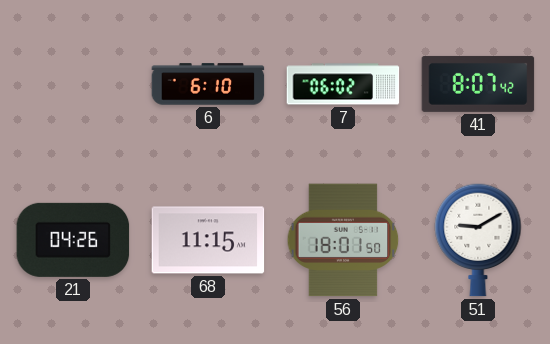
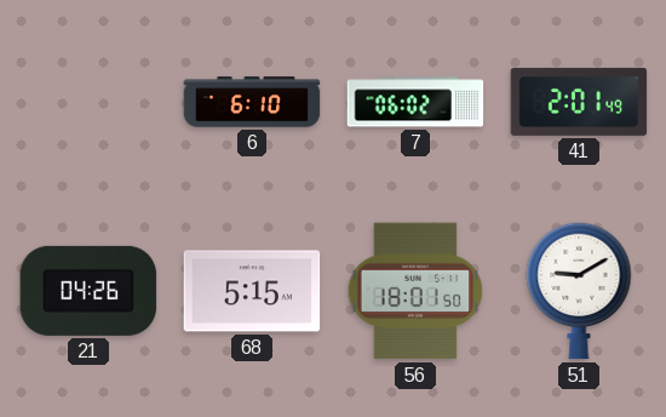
41: 8:07 -> 2:01 (579, 102)
68: 11:15 -> 5:15 (252, 291)
